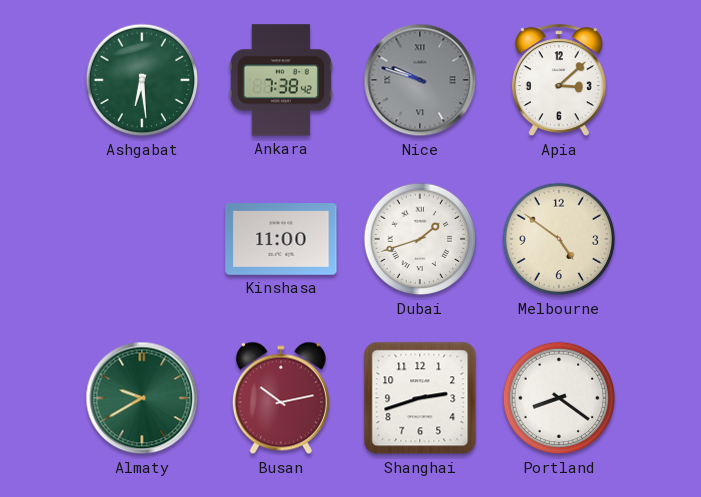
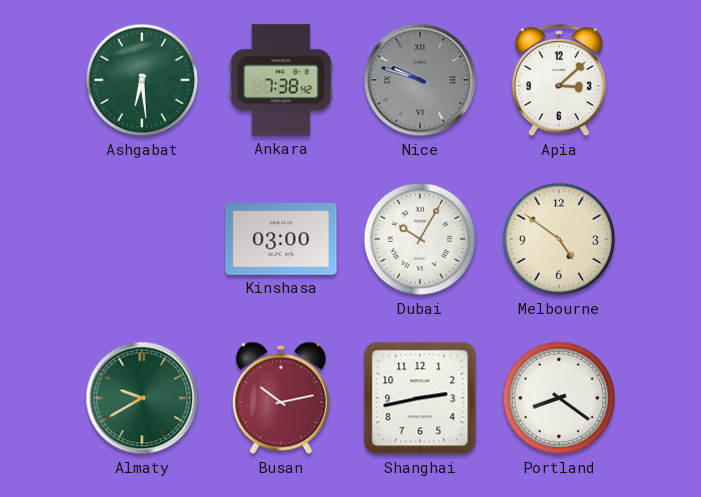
Kinshasa: 11:00 -> 03:00 (281, 240)
Dubai: 1:42 -> 10:05 (420, 239)
Shanghai: 2:42 -> 2:43 (420, 398)
